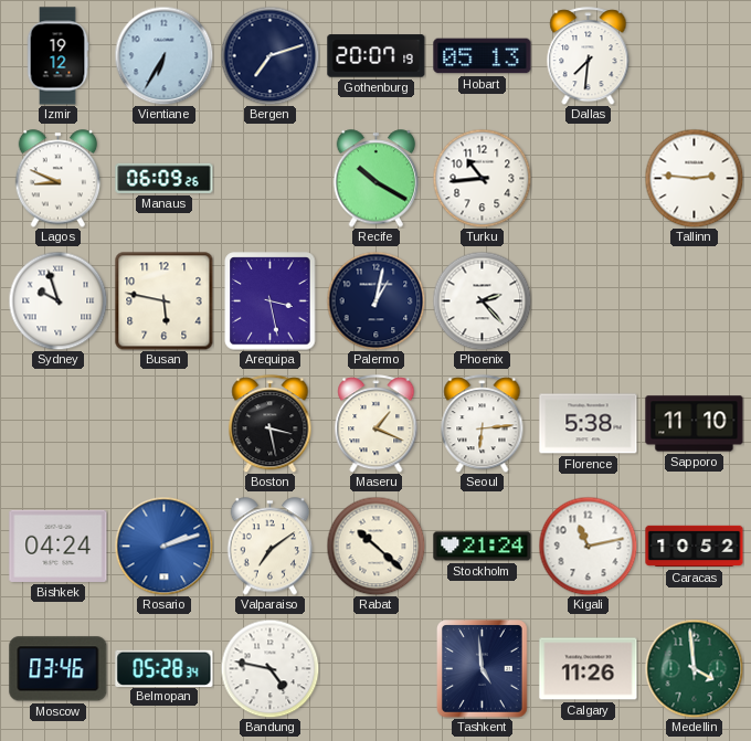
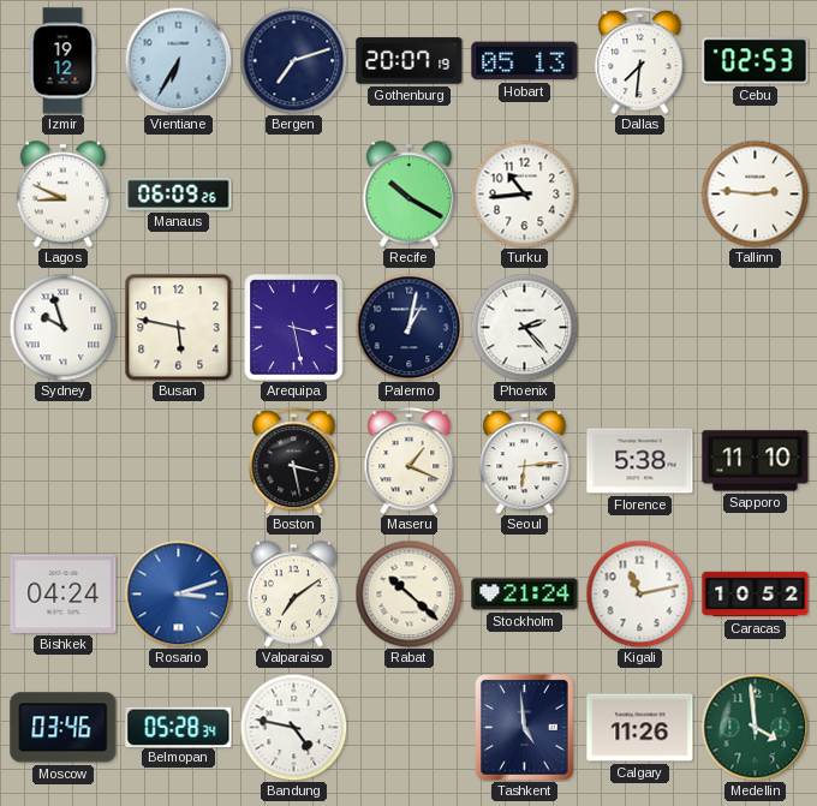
Cebu: none -> 02:53 (756, 61)
Rosario: 2:12 -> 3:12 (178, 593)
